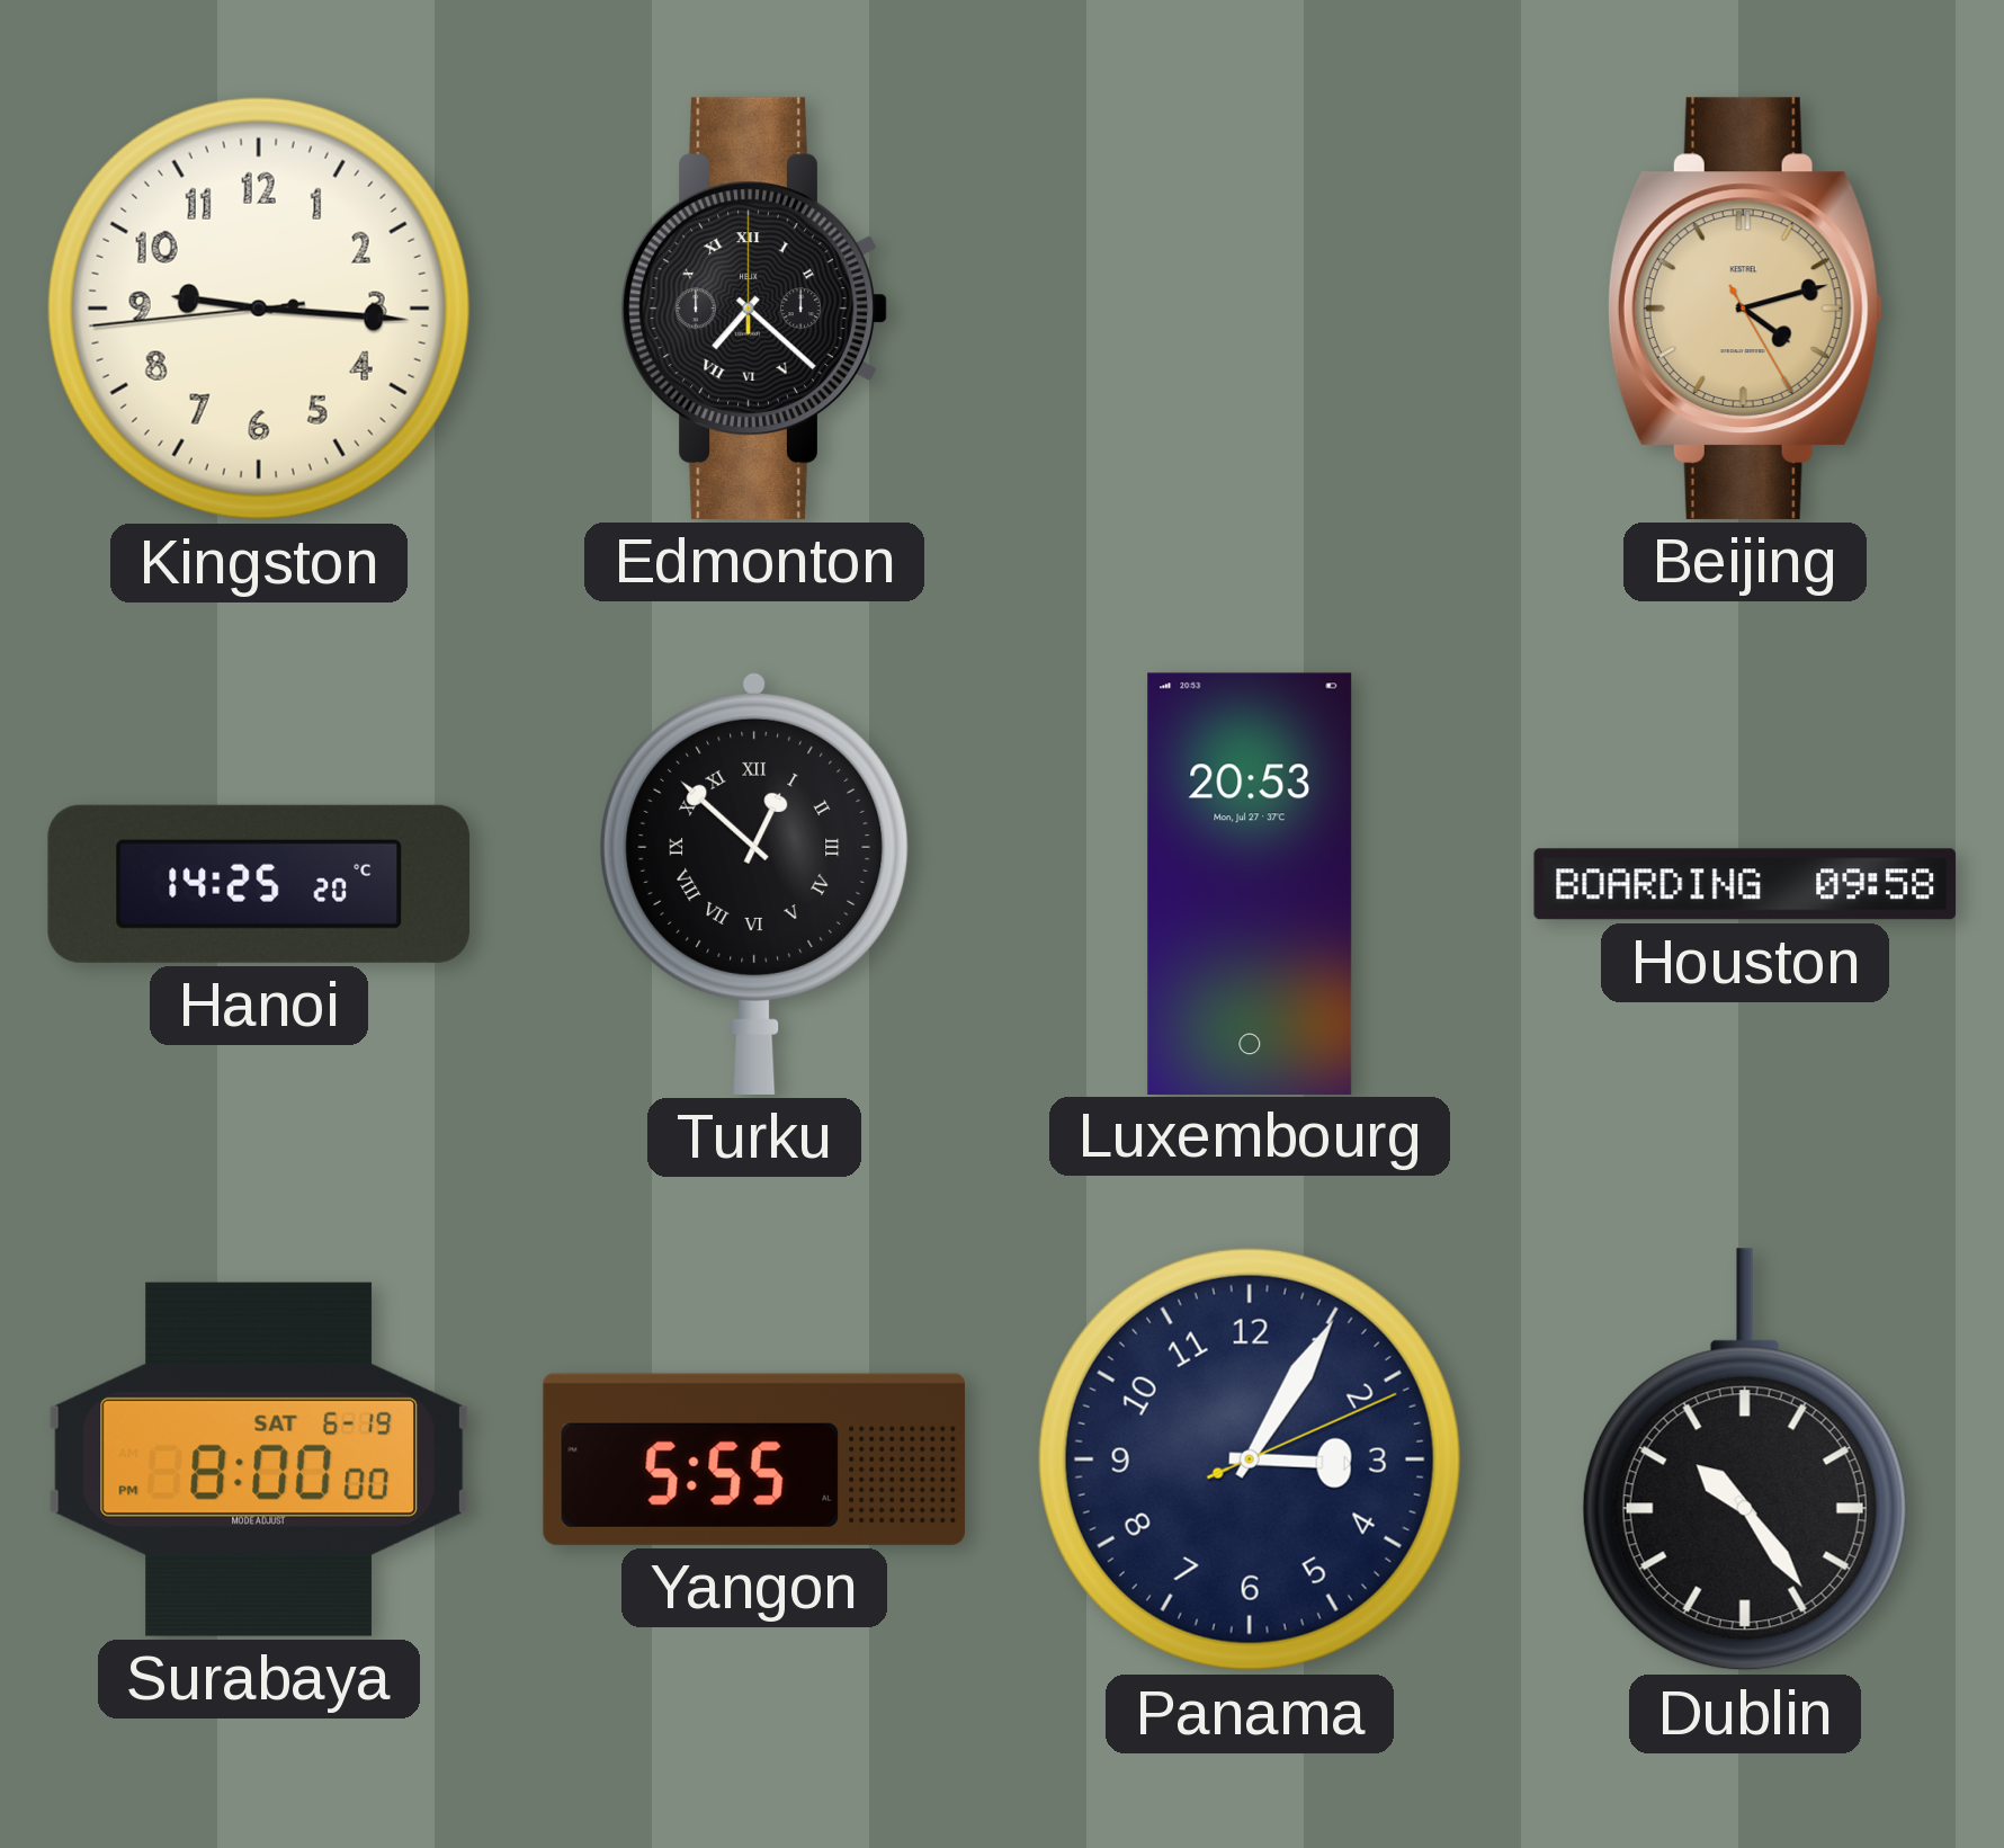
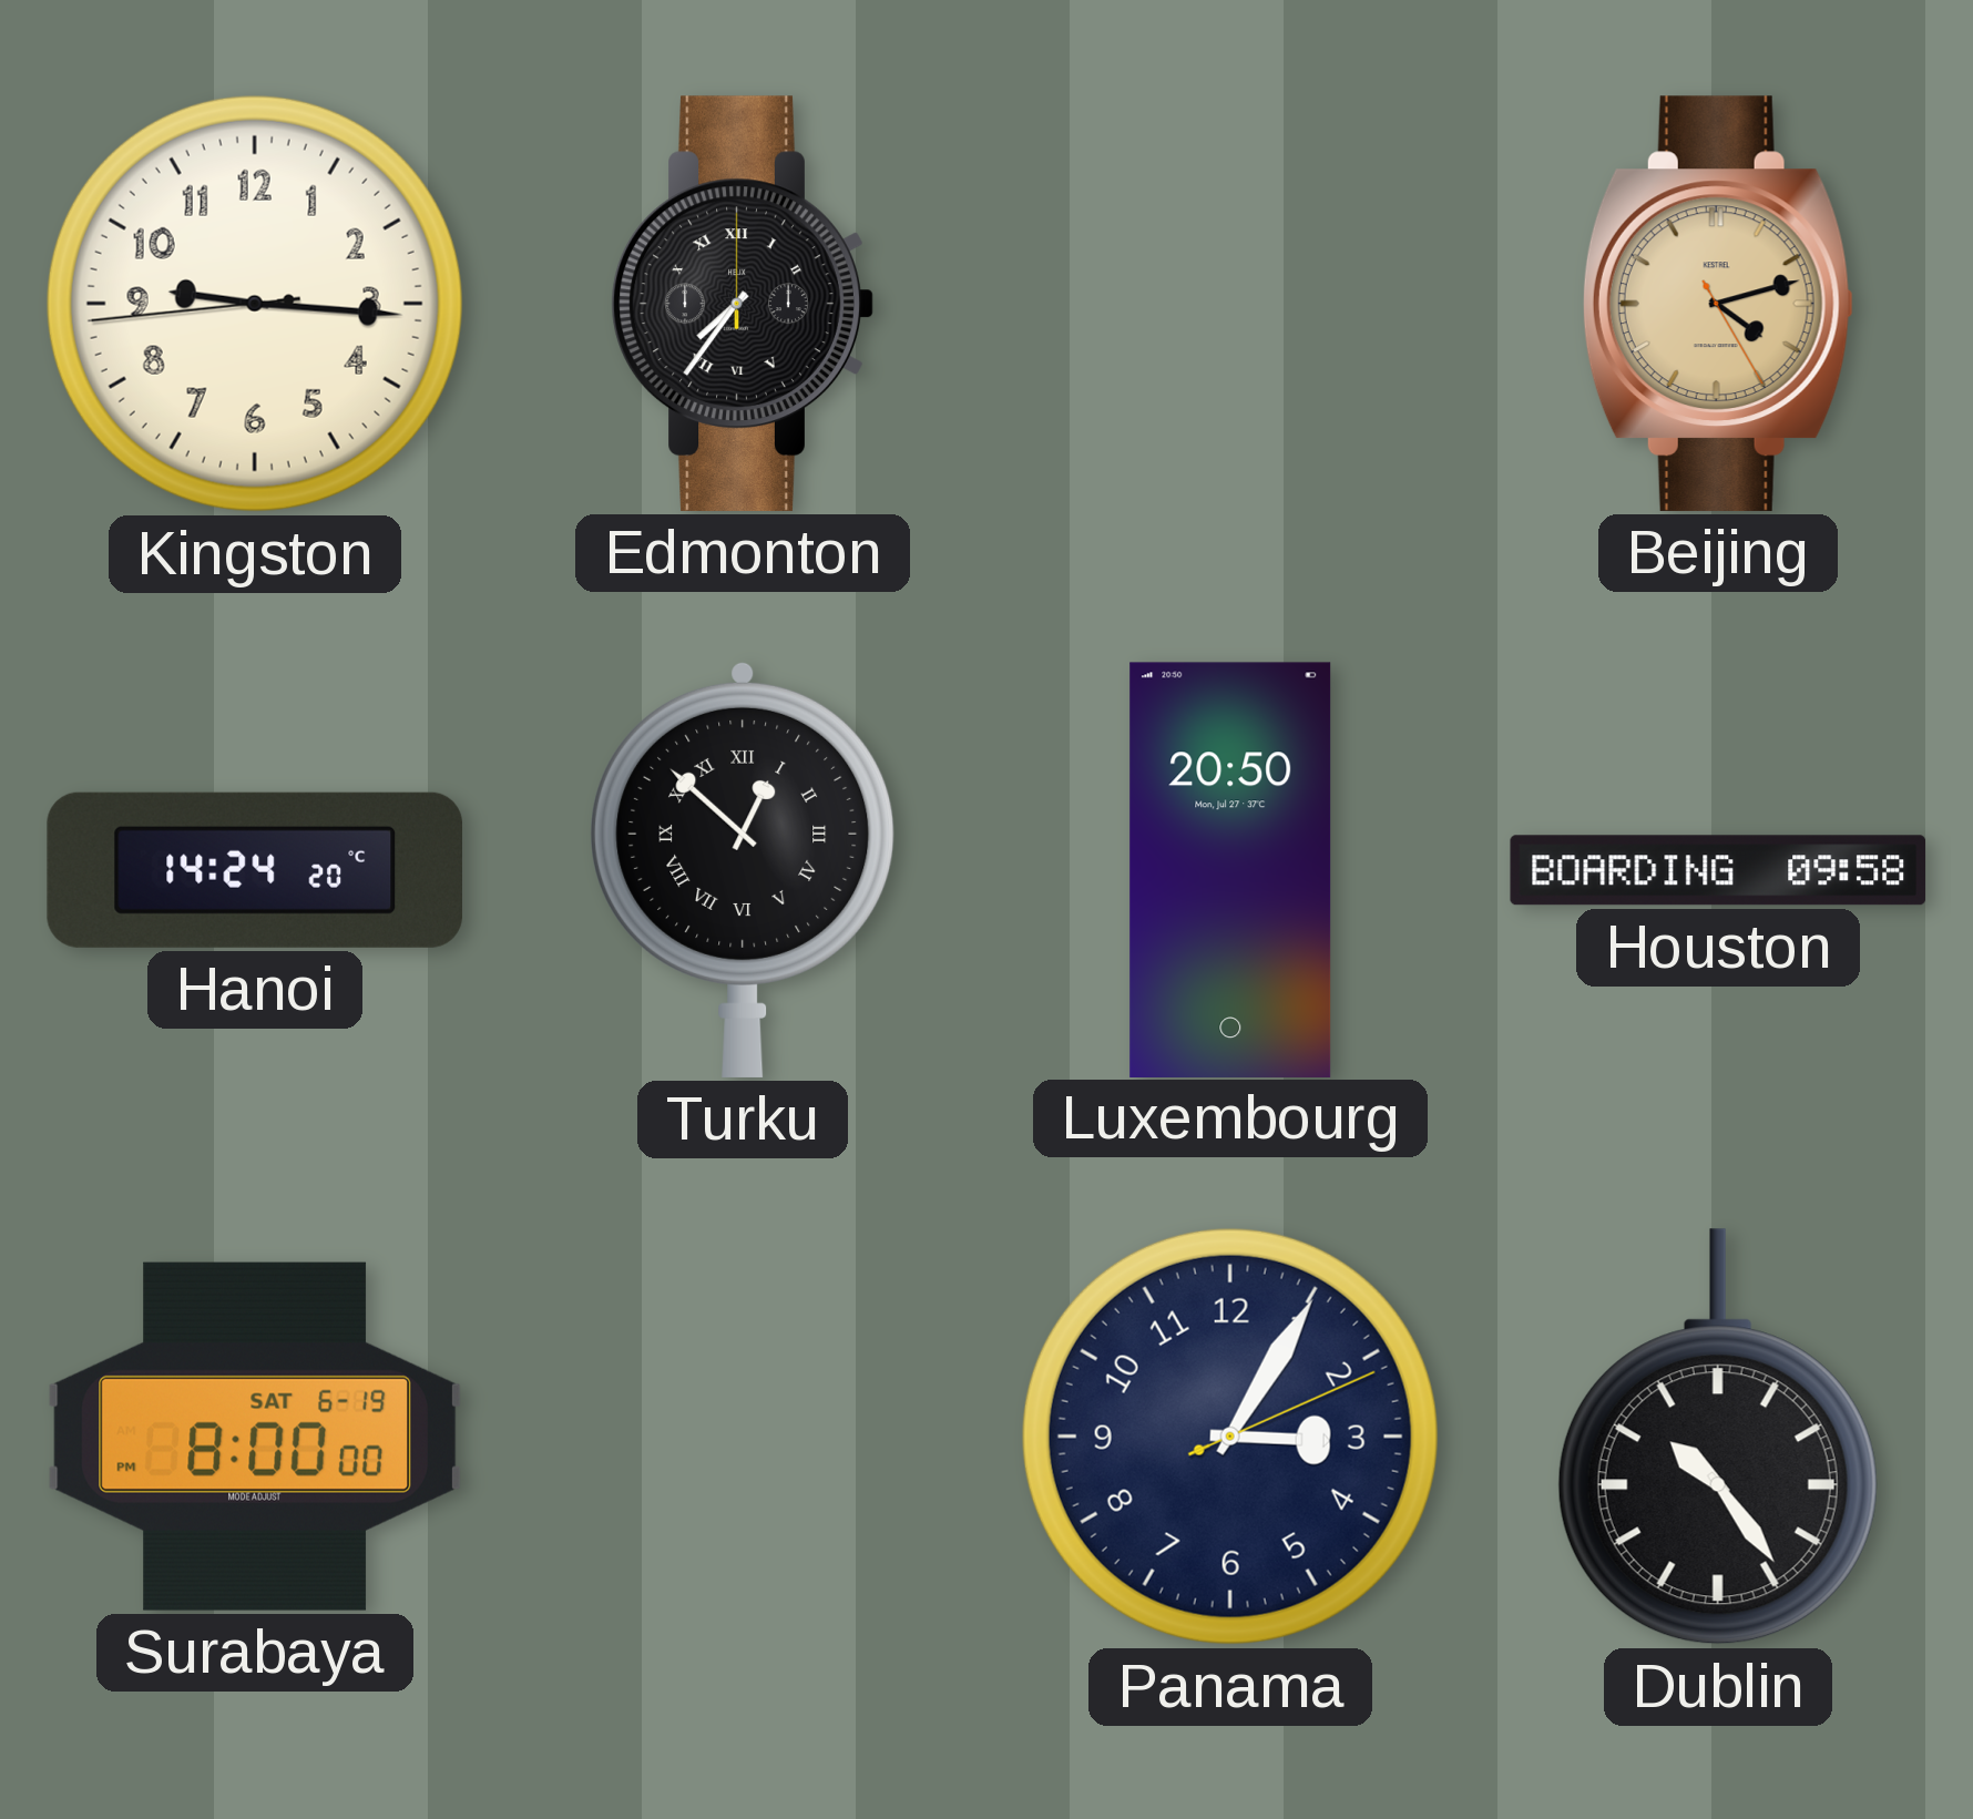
Edmonton: 7:22 -> 7:36 (743, 304)
Hanoi: 14:25 -> 14:24 (254, 870)
Luxembourg: 20:53 -> 20:50 (1230, 869)
Yangon: 5:55 -> none (754, 1459)
